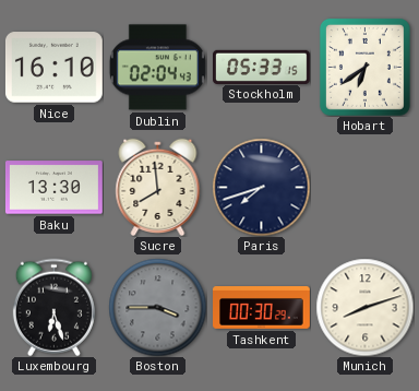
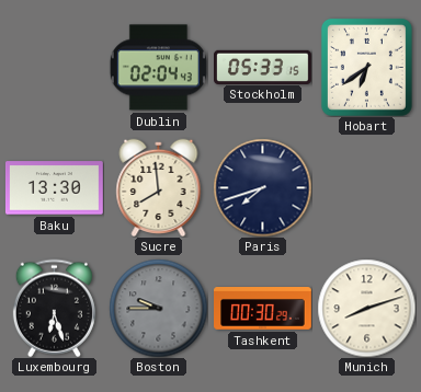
Nice: 16:10 -> none (53, 68)
Boston: 3:45 -> 9:45 (158, 308)
